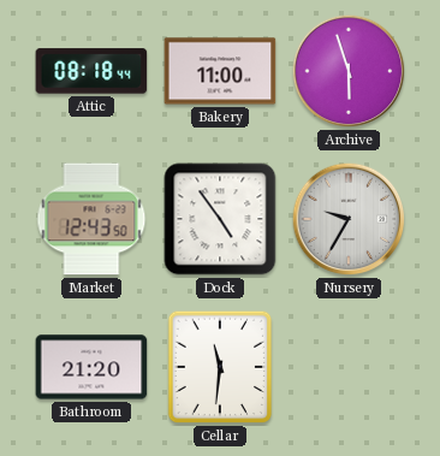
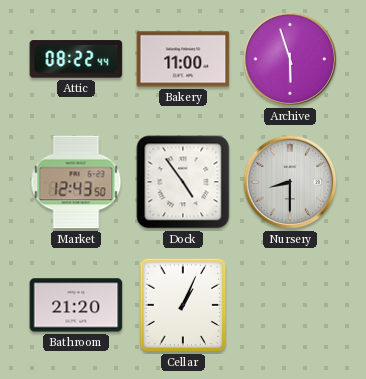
Attic: 08:18 -> 08:22 (76, 59)
Nursery: 9:35 -> 8:30 (290, 182)
Cellar: 11:31 -> 1:04 (183, 305)
